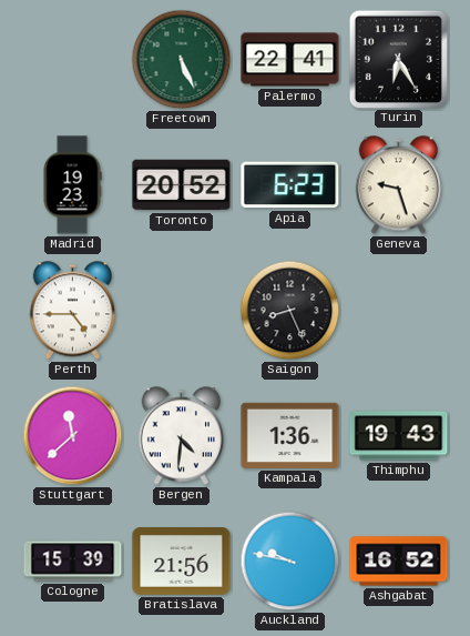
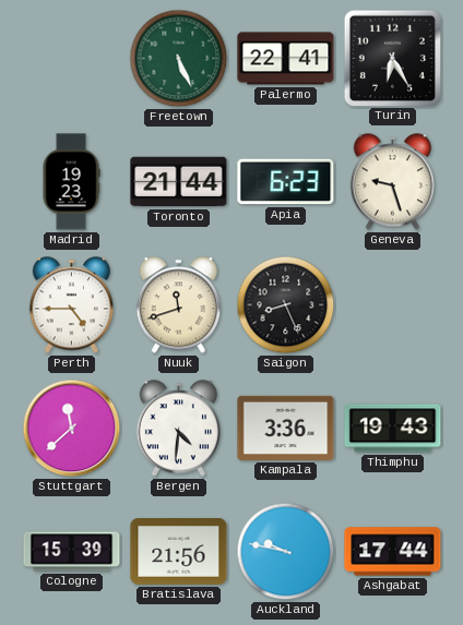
Toronto: 20:52 -> 21:44 (179, 182)
Nuuk: none -> 11:42 (178, 305)
Kampala: 1:36 -> 3:36 (286, 428)
Ashgabat: 16:52 -> 17:44 (393, 552)
